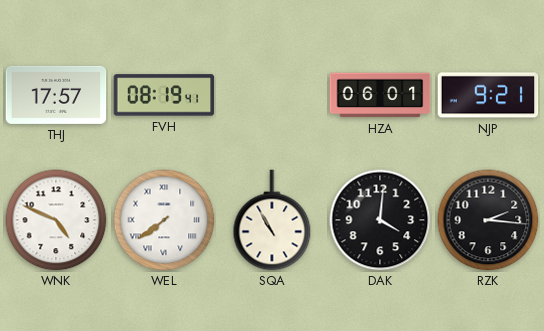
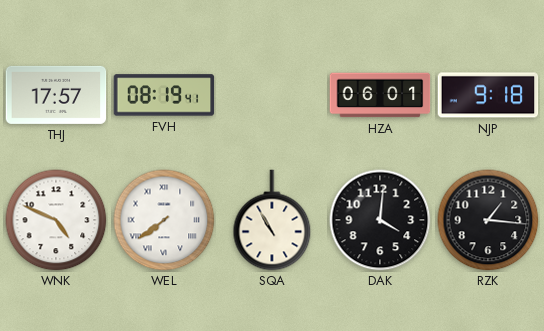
NJP: 9:21 -> 9:18 (488, 95)
RZK: 2:16 -> 1:16 (488, 220)
